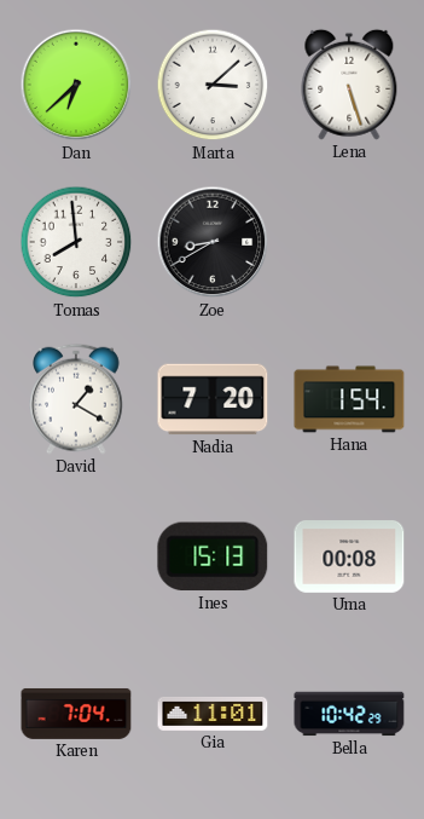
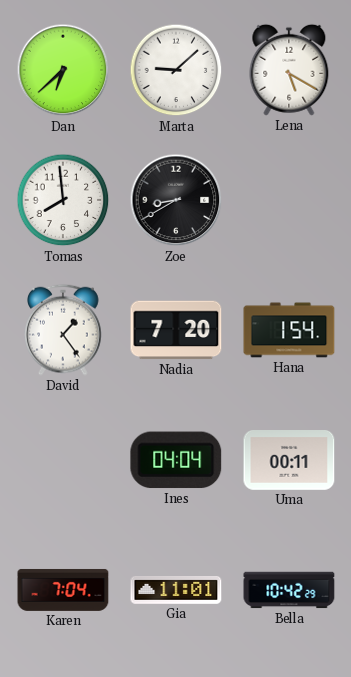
Marta: 3:08 -> 9:08 (176, 70)
Lena: 5:27 -> 5:20 (289, 70)
David: 1:20 -> 1:24 (64, 330)
Ines: 15:13 -> 04:04 (176, 460)
Uma: 00:08 -> 00:11 (289, 461)
